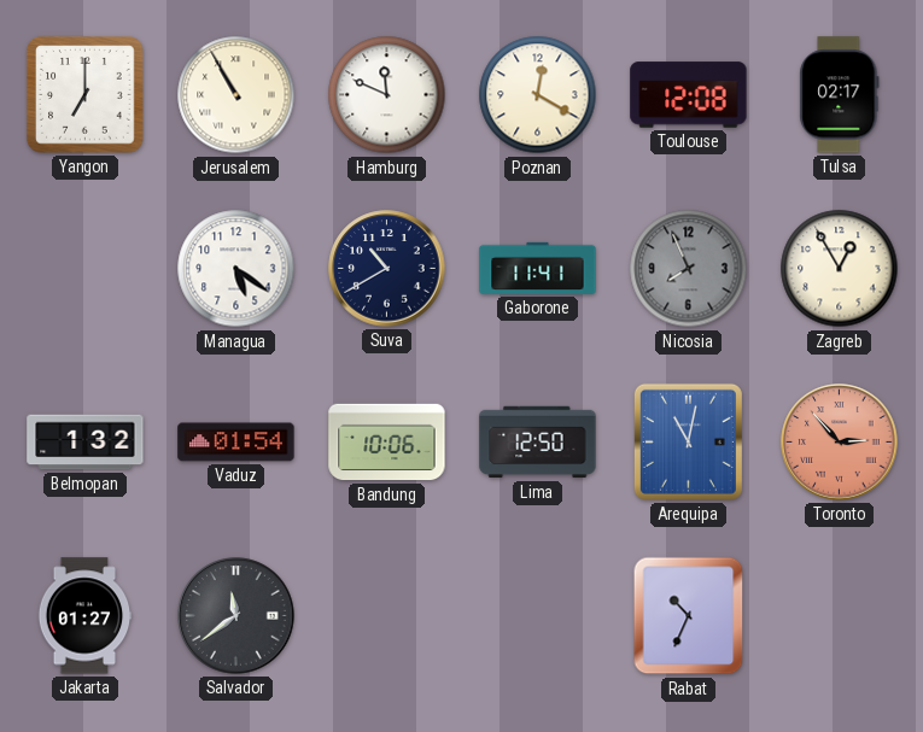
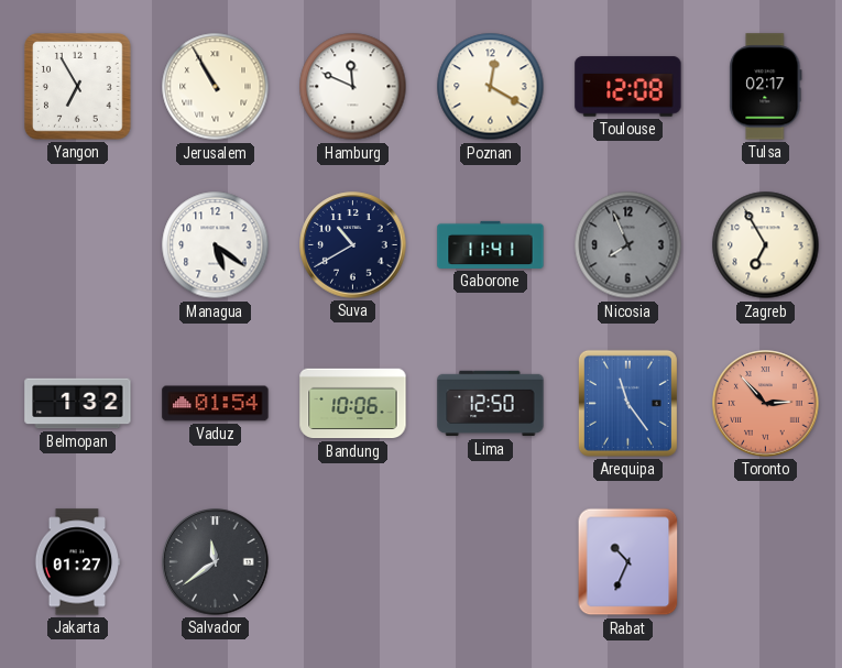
Yangon: 7:00 -> 6:55 (78, 87)
Zagreb: 12:55 -> 6:55 (766, 245)
Arequipa: 11:02 -> 11:24 (627, 403)
